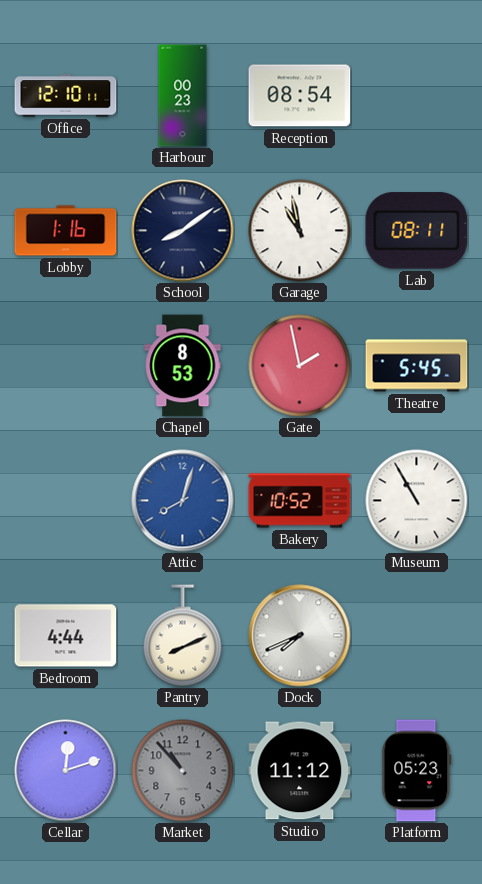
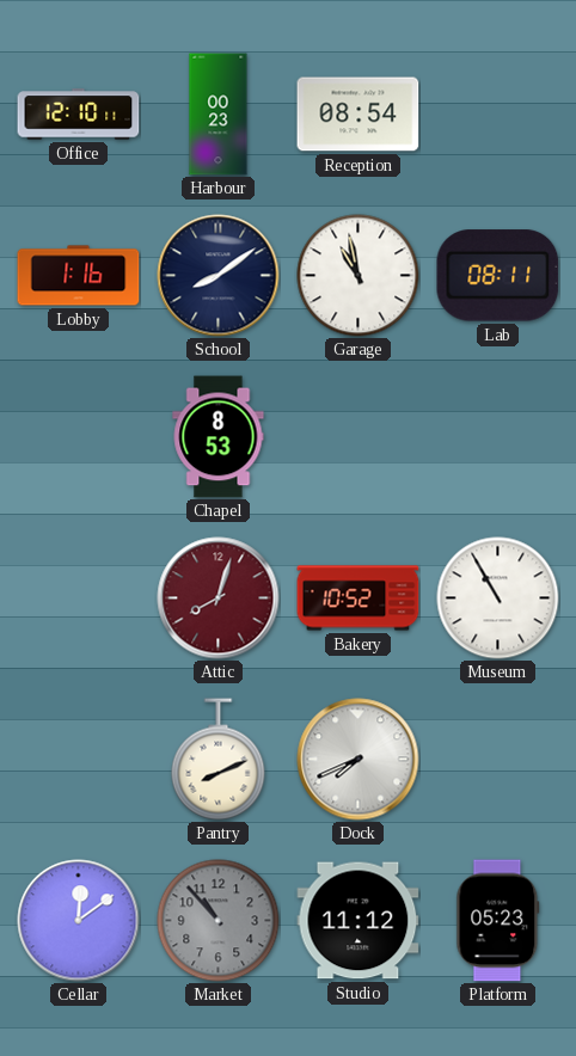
Gate: 1:58 -> none (300, 366)
Theatre: 5:45 -> none (417, 366)
Attic dial: blue -> burgundy (219, 598)
Bedroom: 4:44 -> none (66, 636)
Cellar: 12:12 -> 12:09 (79, 921)
